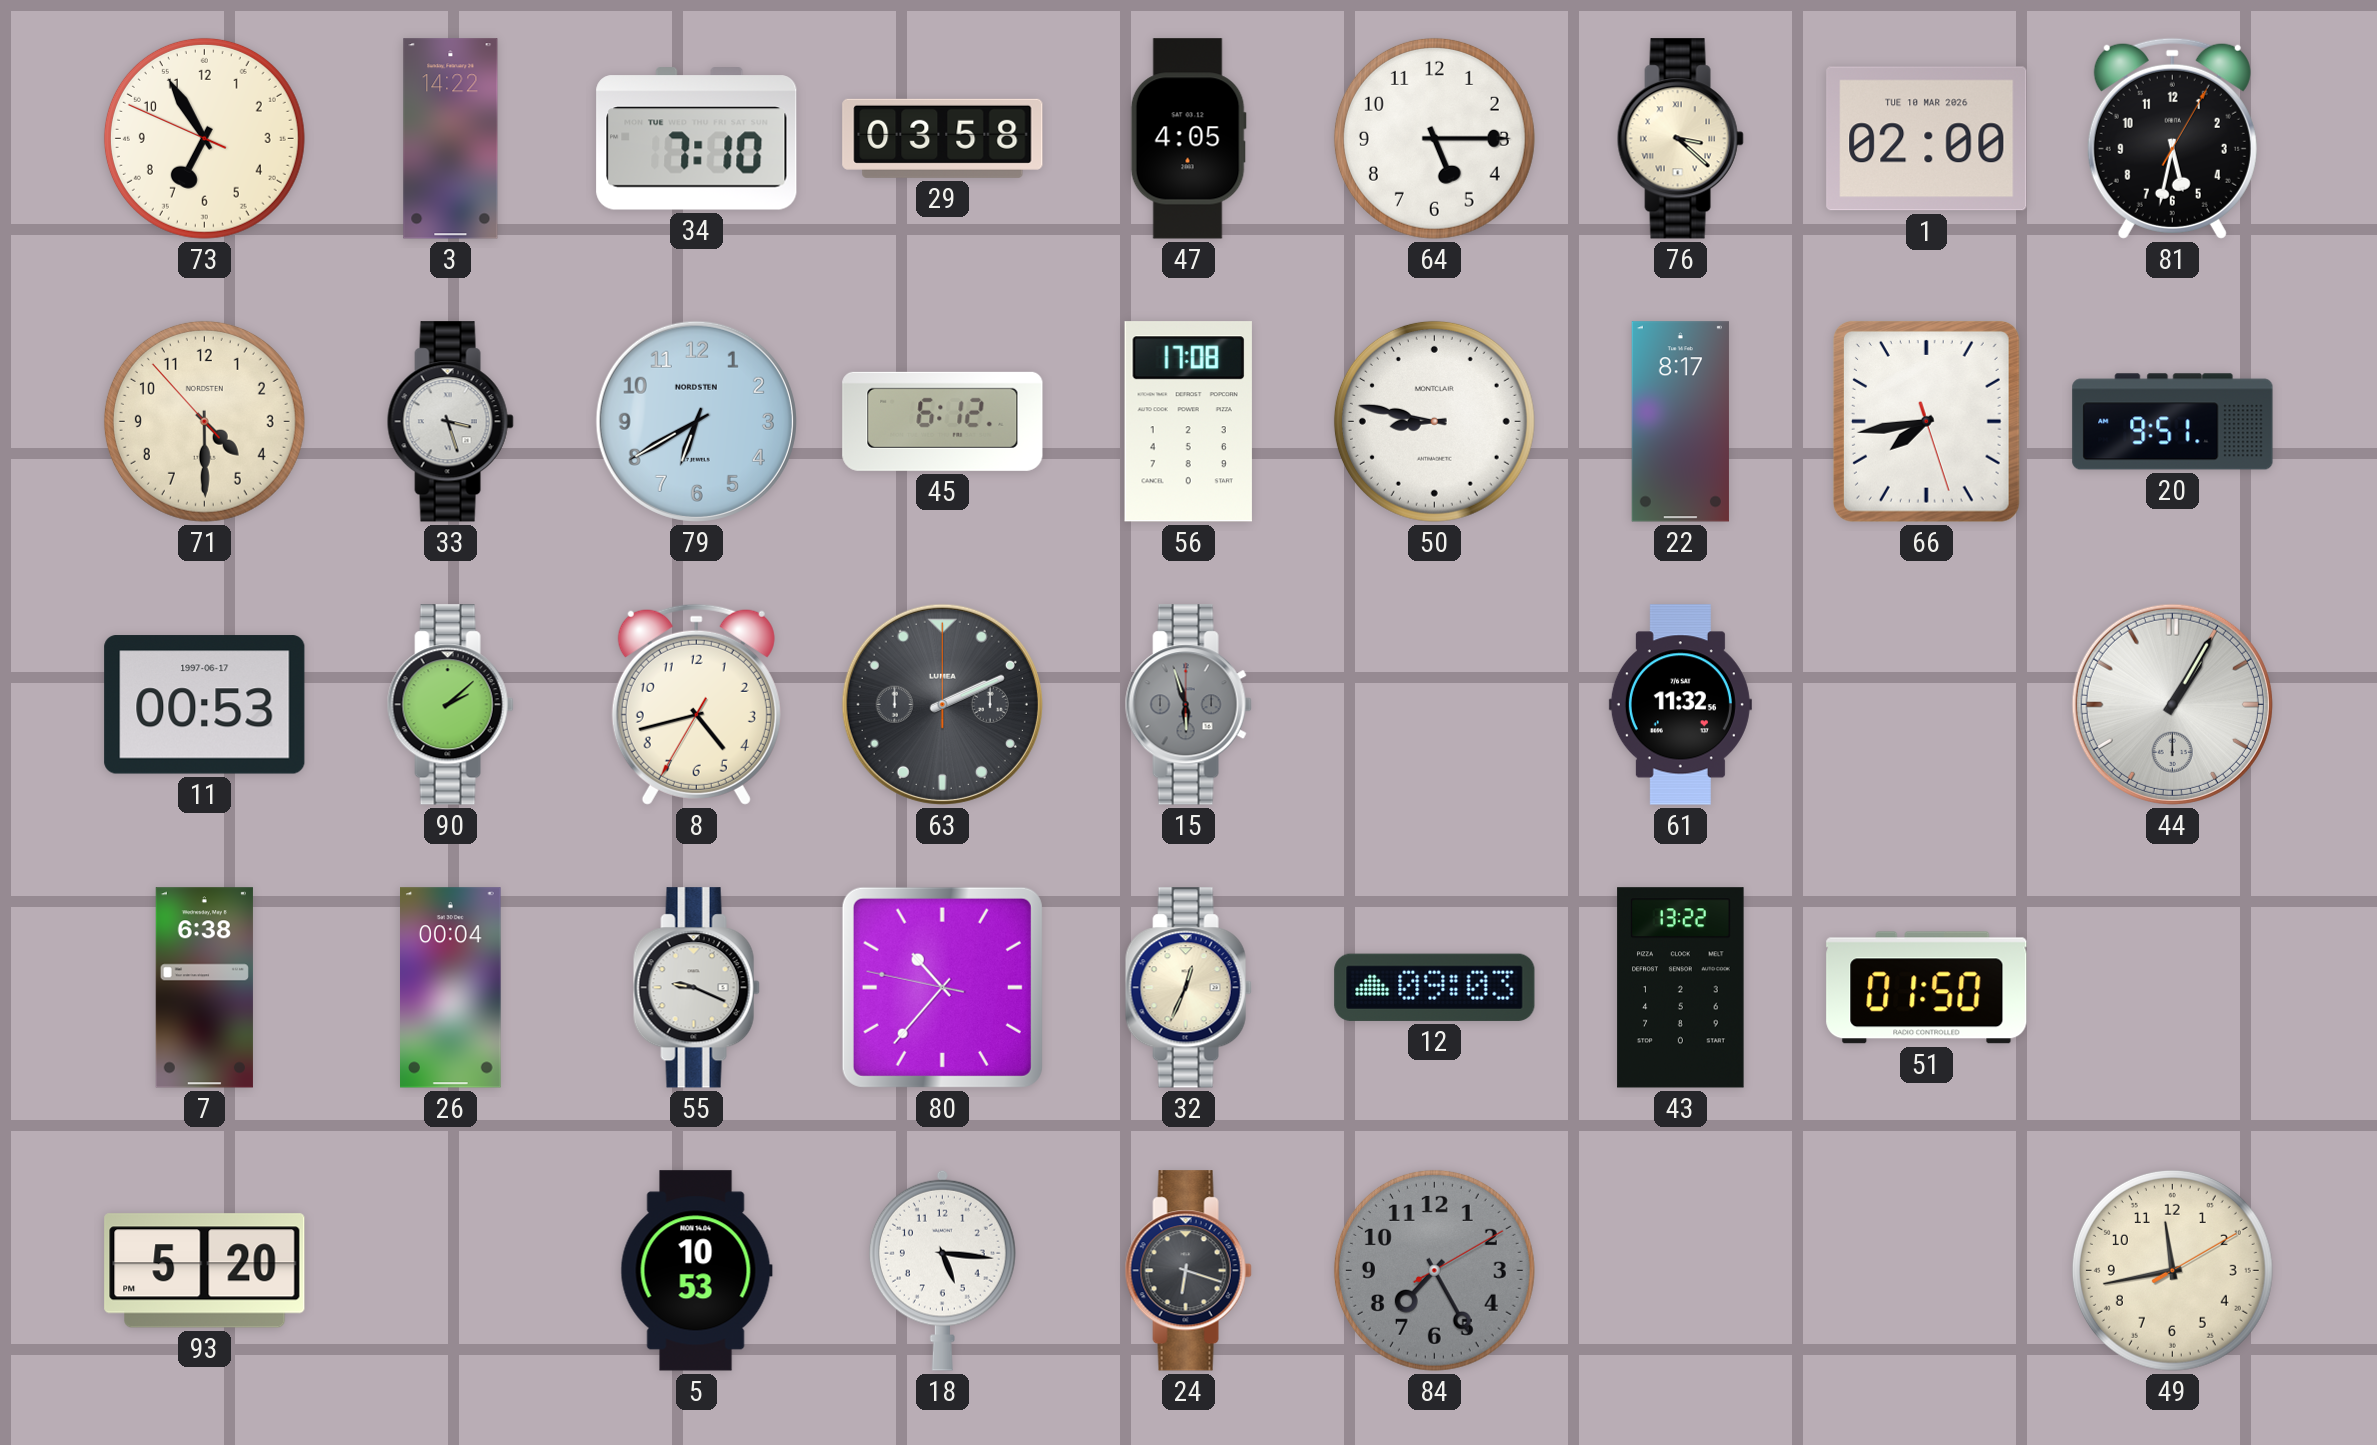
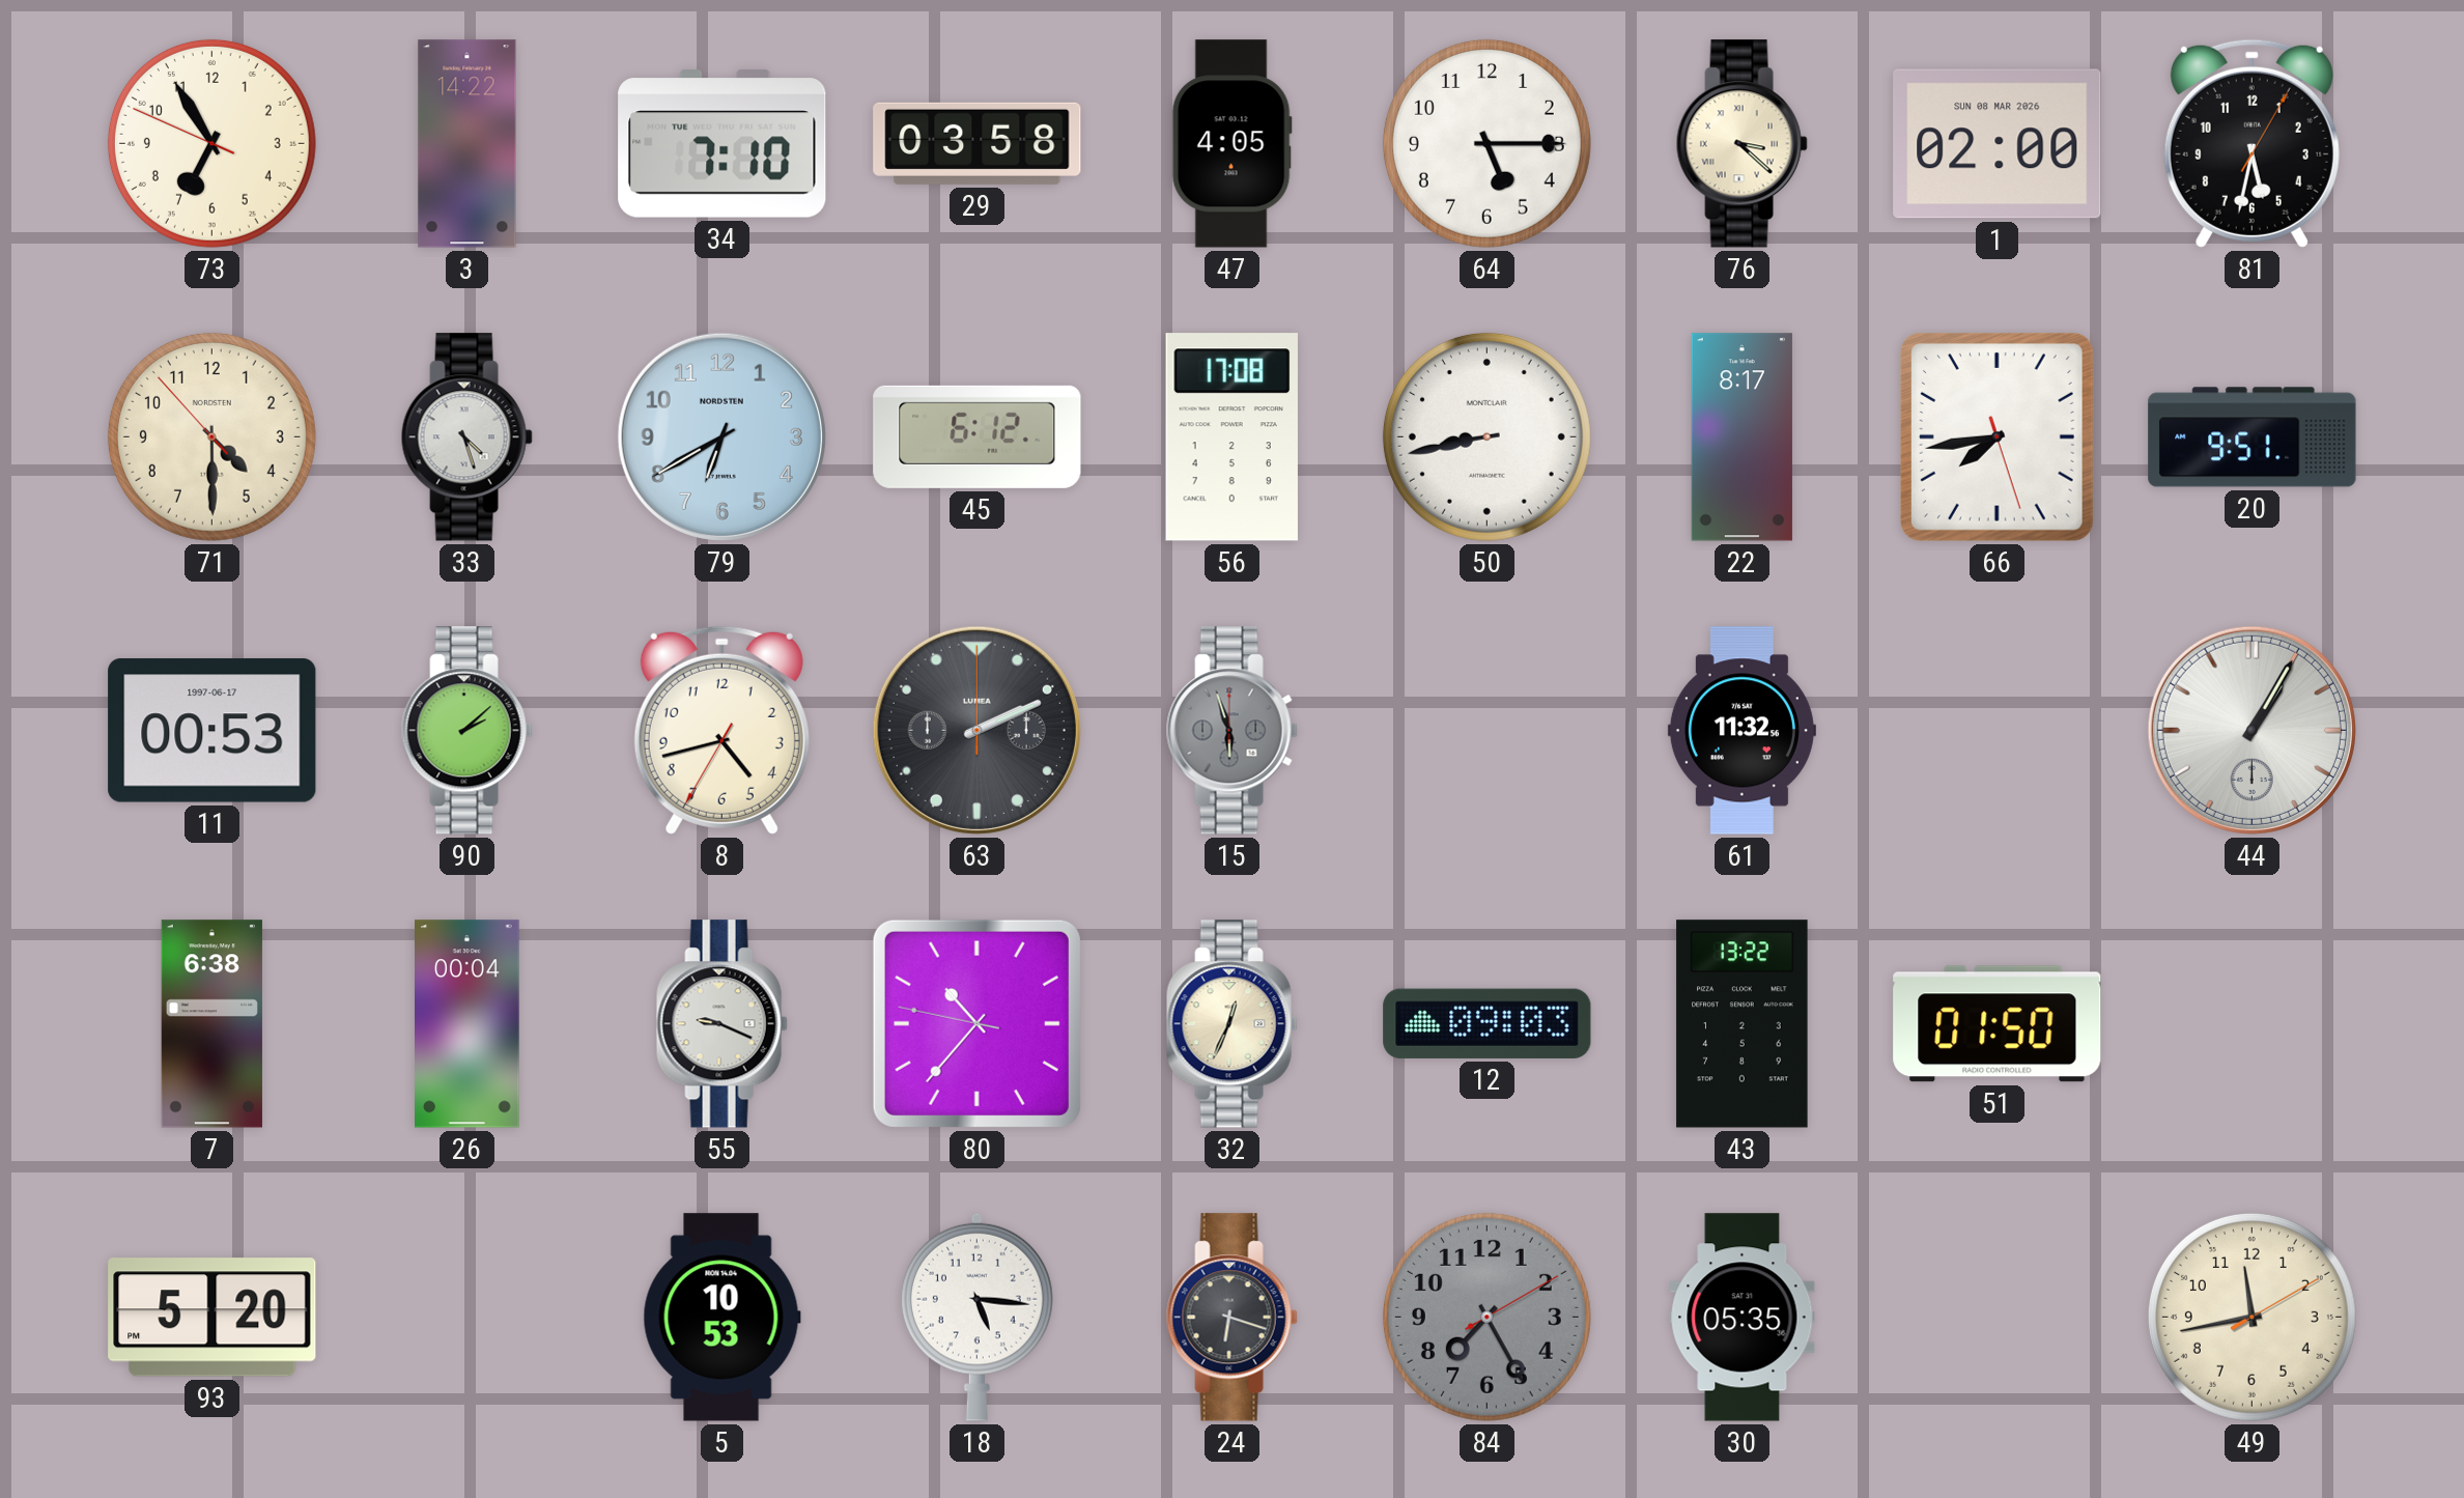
1 date: TUE 10 MAR 2026 -> SUN 08 MAR 2026 (1998, 144)
33: 3:27 -> 4:27 (466, 437)
50: 8:47 -> 8:43 (1486, 436)
30: none -> 05:35 (1743, 1318)
